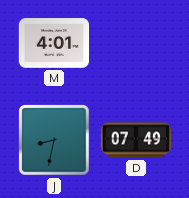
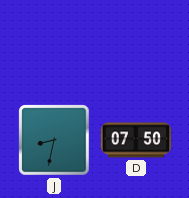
M: 4:01 -> none (54, 43)
D: 07:49 -> 07:50 (136, 140)
